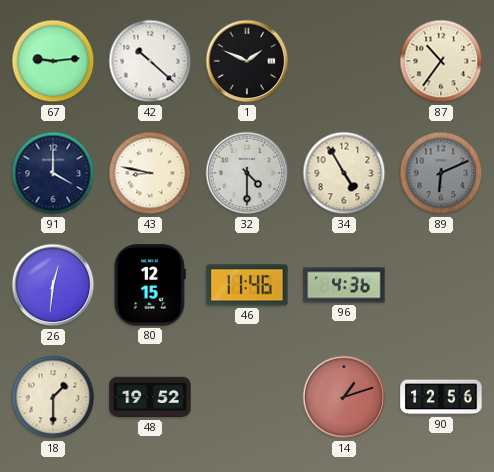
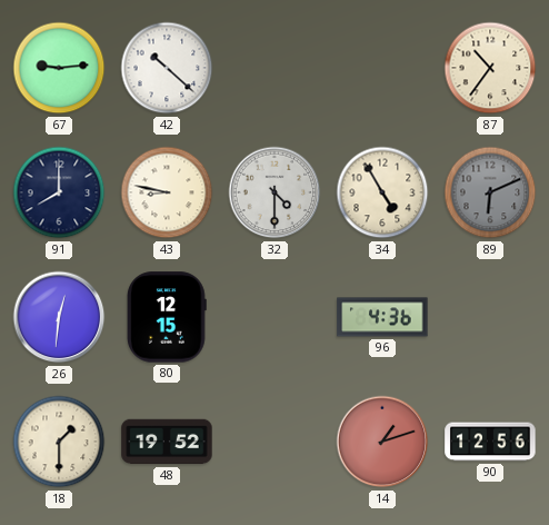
1: 1:49 -> none (247, 61)
91: 4:00 -> 8:00 (59, 192)
46: 11:46 -> none (247, 285)
